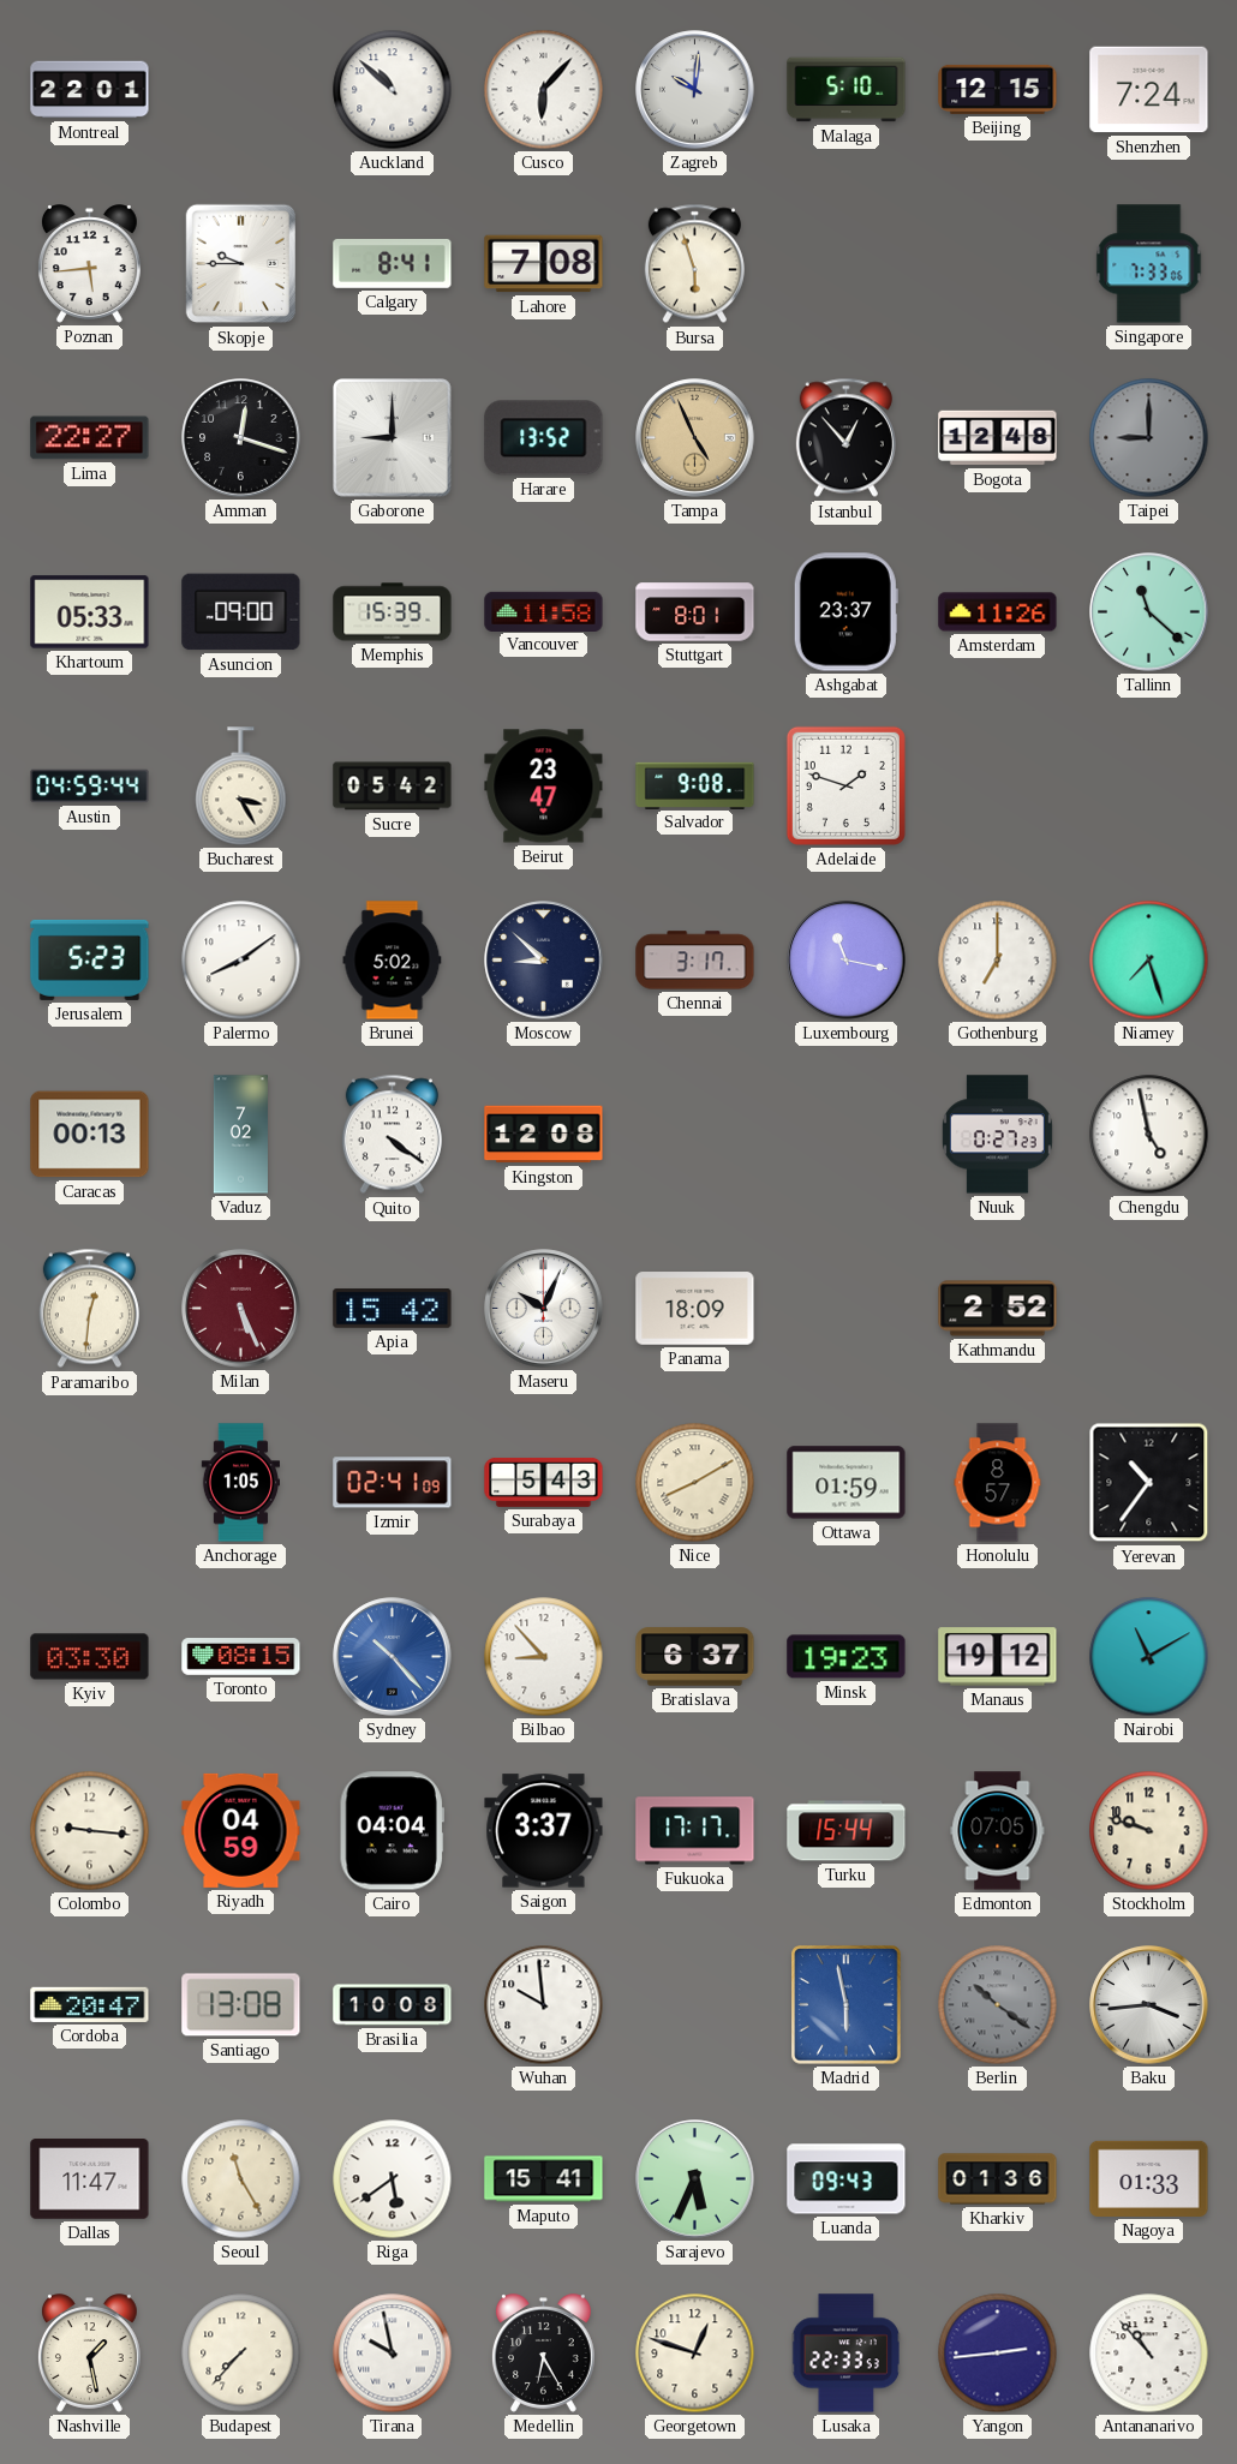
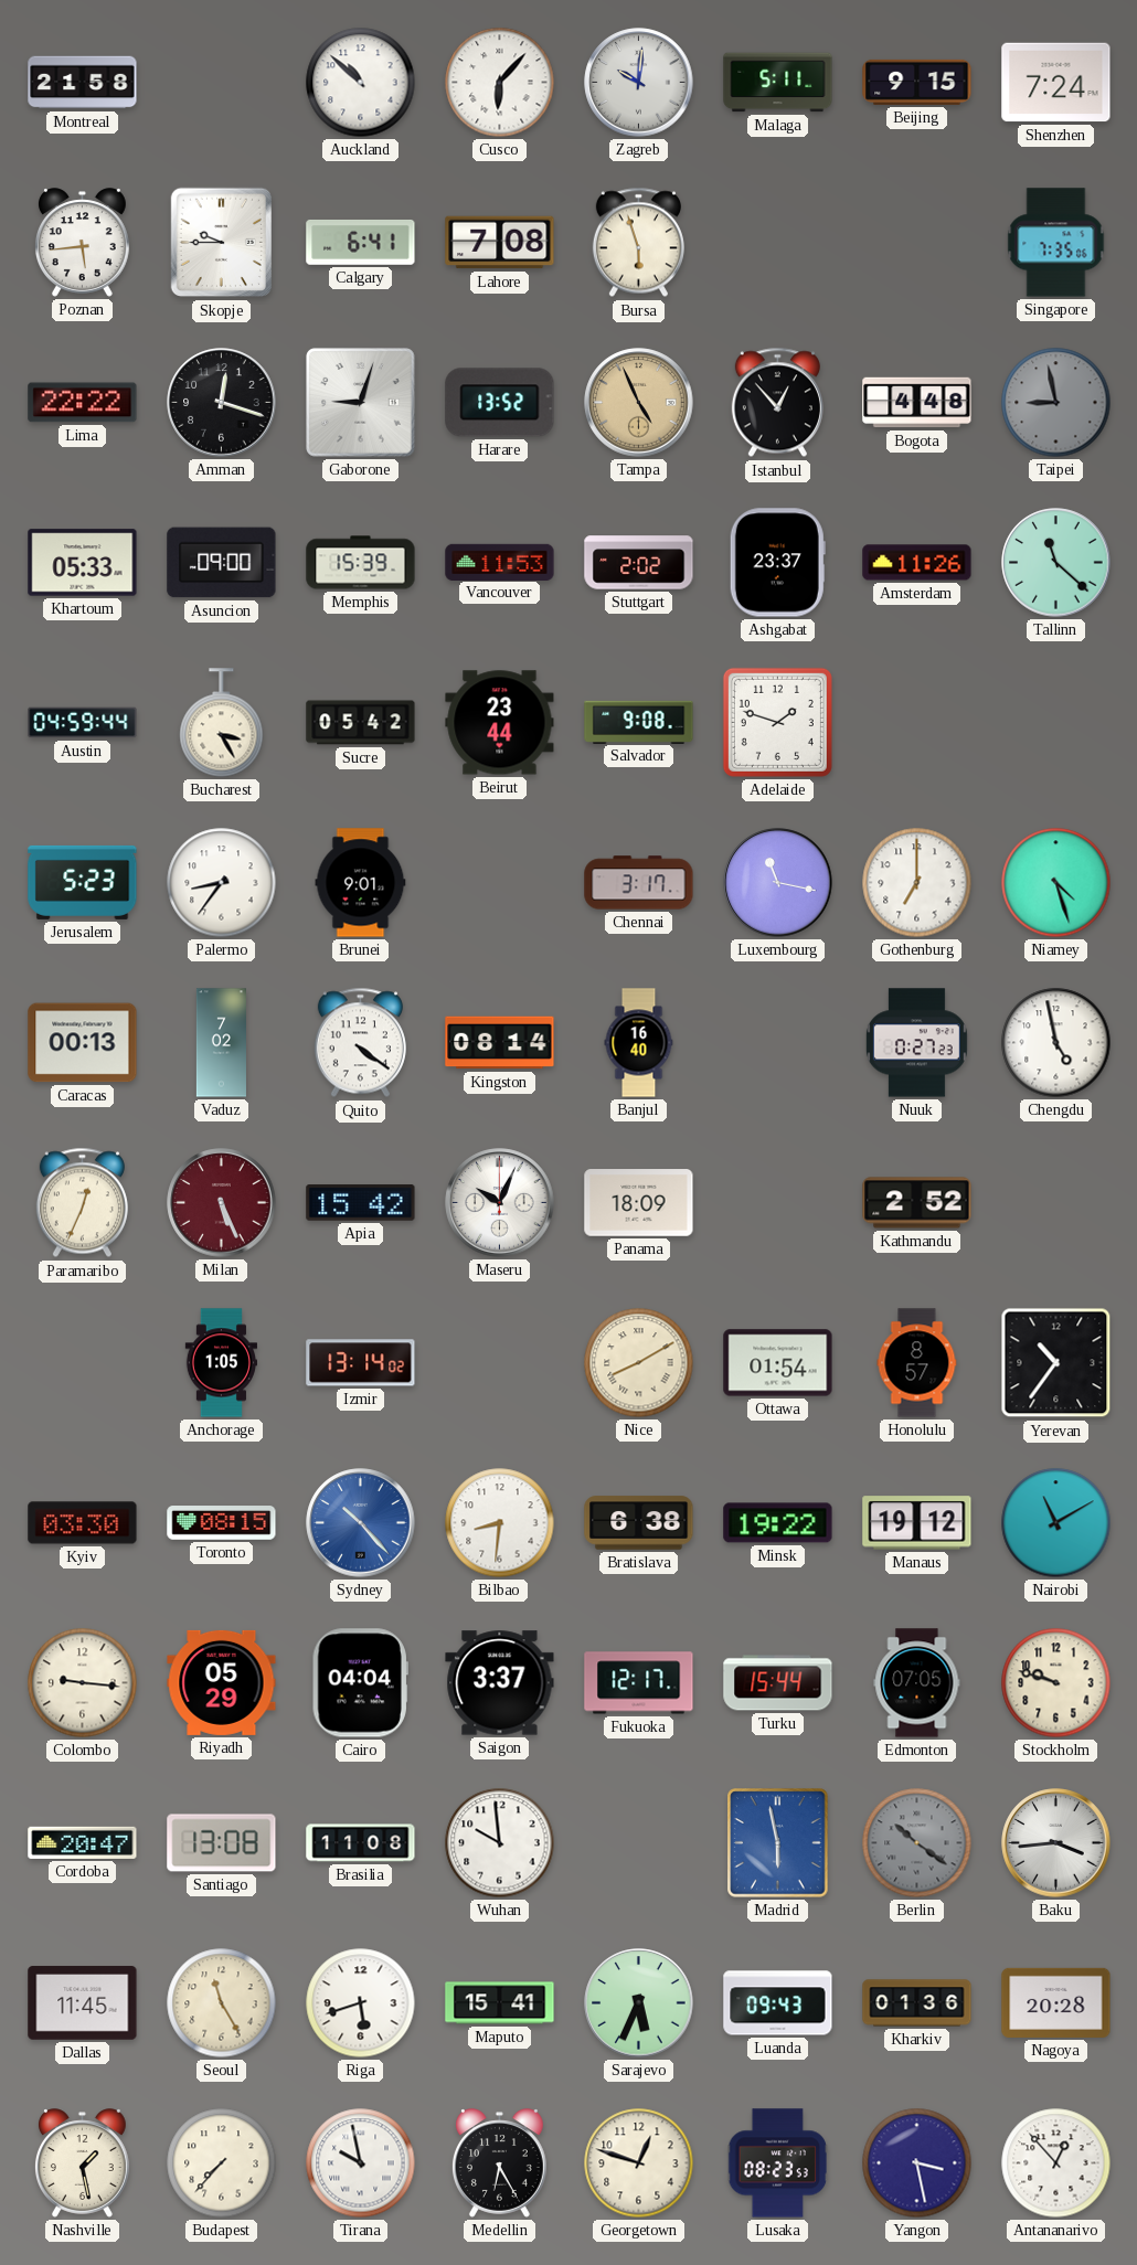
Montreal: 22:01 -> 21:58 (83, 83)
Malaga: 5:10 -> 5:11 (778, 83)
Beijing: 12:15 -> 9:15 (917, 82)
Calgary: 8:41 -> 6:41 (361, 242)
Singapore: 7:33 -> 7:35 (1056, 243)
Lima: 22:27 -> 22:22 (83, 403)
Gaborone: 9:00 -> 9:03 (361, 403)
Bogota: 12:48 -> 4:48 (917, 403)
Taipei: 9:00 -> 8:58 (1056, 403)
Vancouver: 11:58 -> 11:53 (500, 562)
Stuttgart: 8:01 -> 2:02 (639, 563)
Beirut: 23:47 -> 23:44 (500, 723)
Palermo: 8:09 -> 8:36 (222, 883)
Brunei: 5:02 -> 9:01 (361, 883)
Moscow: 8:52 -> none (544, 961)
Niamey: 7:27 -> 4:27 (1056, 883)
Kingston: 12:08 -> 08:14 (500, 1043)
Banjul: none -> 16:40 (639, 1043)
Paramaribo: 12:31 -> 12:34 (82, 1203)
Izmir: 02:41 -> 13:14 (361, 1363)
Surabaya: 5:43 -> none (544, 1482)
Ottawa: 01:59 -> 01:54 (778, 1363)
Bilbao: 8:53 -> 8:31 (500, 1523)
Bratislava: 6:37 -> 6:38 (639, 1523)
Minsk: 19:23 -> 19:22 (778, 1523)
Riyadh: 04:59 -> 05:29 (222, 1682)
Fukuoka: 17:17 -> 12:17 (639, 1683)
Brasilia: 10:08 -> 11:08 (361, 1843)
Dallas: 11:47 -> 11:45 (83, 2003)
Riga: 5:39 -> 5:42 (361, 2003)
Nagoya: 01:33 -> 20:28 (1056, 2002)
Lusaka: 22:33 -> 08:23 (778, 2163)
Yangon: 2:44 -> 3:28 (917, 2163)
Antananarivo: 10:53 -> 12:53 (1056, 2163)
